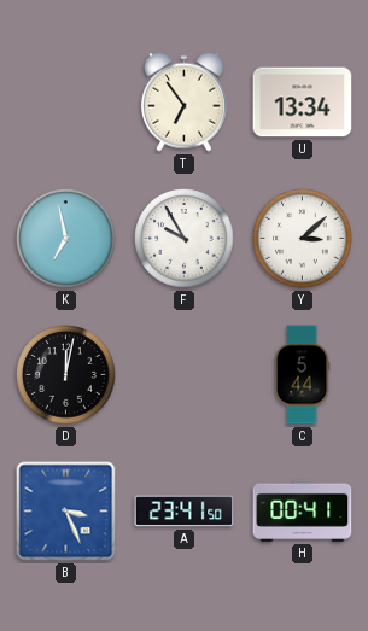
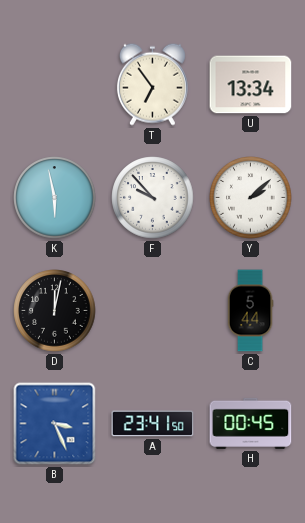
K: 6:58 -> 5:58 (55, 198)
F: 9:55 -> 9:53 (153, 198)
Y: 3:08 -> 2:08 (251, 198)
H: 00:41 -> 00:45 (251, 423)
